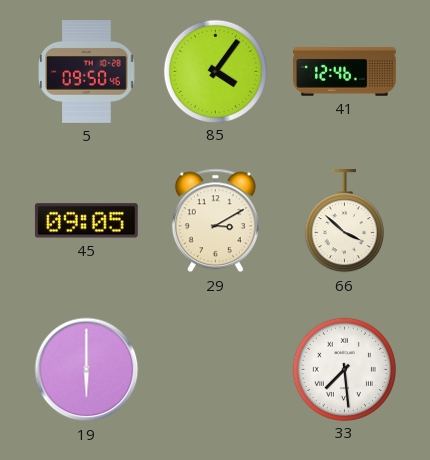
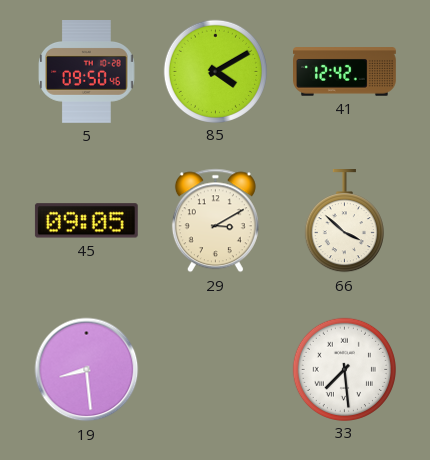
85: 4:06 -> 4:10 (215, 71)
41: 12:46 -> 12:42 (345, 72)
19: 6:00 -> 8:29 (87, 370)
